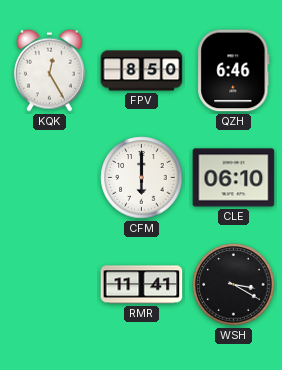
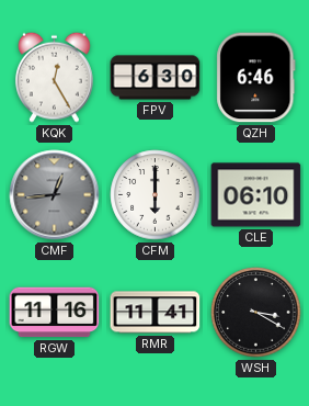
FPV: 8:50 -> 6:30 (156, 78)
CMF: none -> 12:44 (55, 195)
RGW: none -> 11:16 (55, 313)
